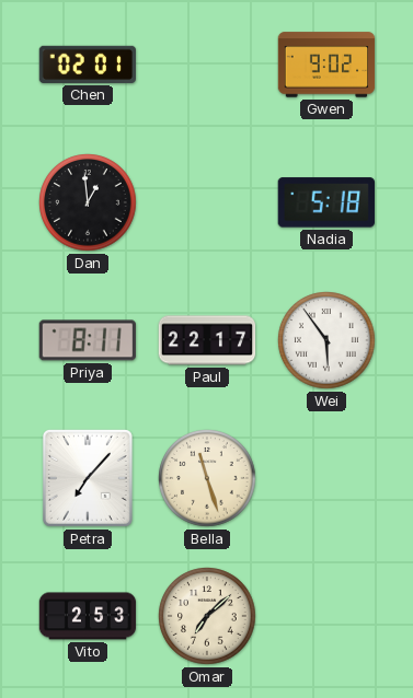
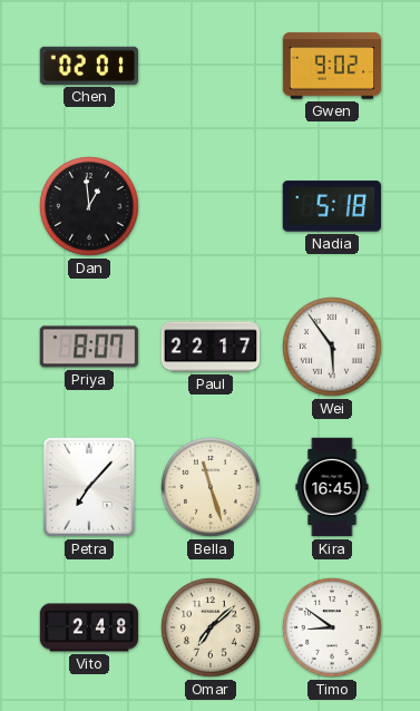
Priya: 8:11 -> 8:07 (88, 347)
Kira: none -> 16:45 (332, 487)
Vito: 2:53 -> 2:48 (89, 627)
Timo: none -> 8:51 (332, 627)
